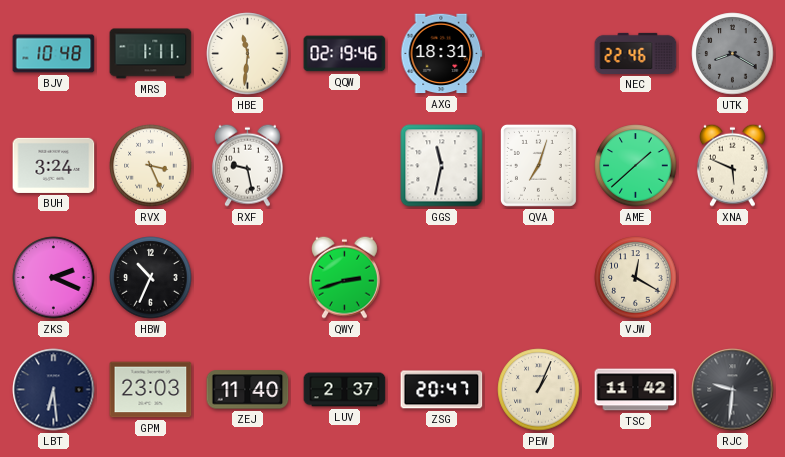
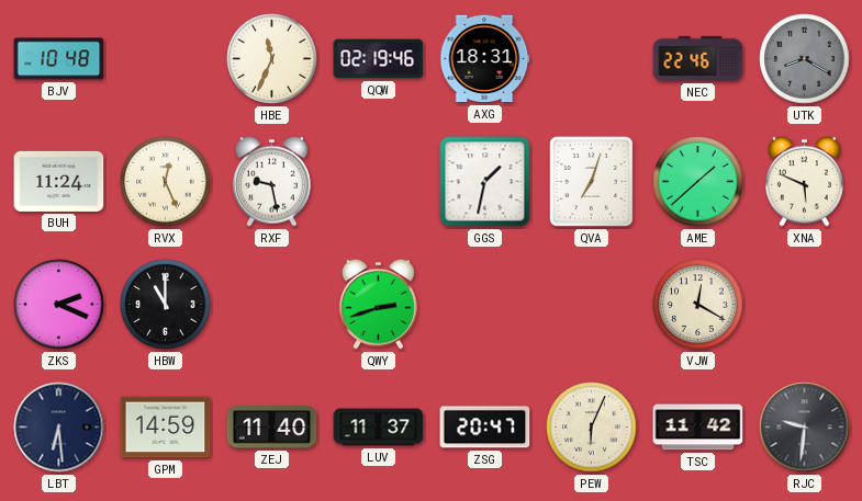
MRS: 1:11 -> none (151, 54)
HBE: 11:31 -> 11:34 (272, 59)
BUH: 3:24 -> 11:24 (59, 181)
RVX: 3:26 -> 12:26 (166, 182)
GGS: 11:32 -> 1:32 (485, 182)
HBW: 10:34 -> 11:00 (166, 305)
GPM: 23:03 -> 14:59 (166, 428)
LUV: 2:37 -> 11:37 (379, 428)
PEW: 1:04 -> 6:04 (592, 428)
